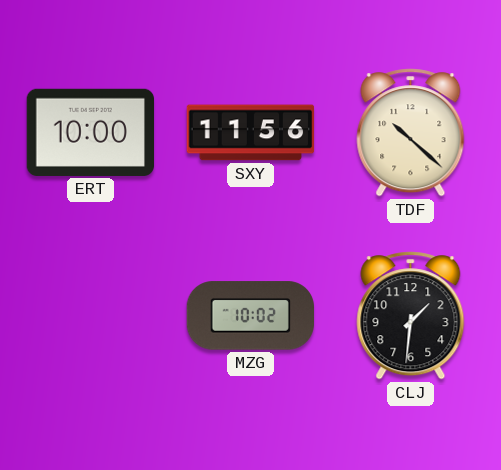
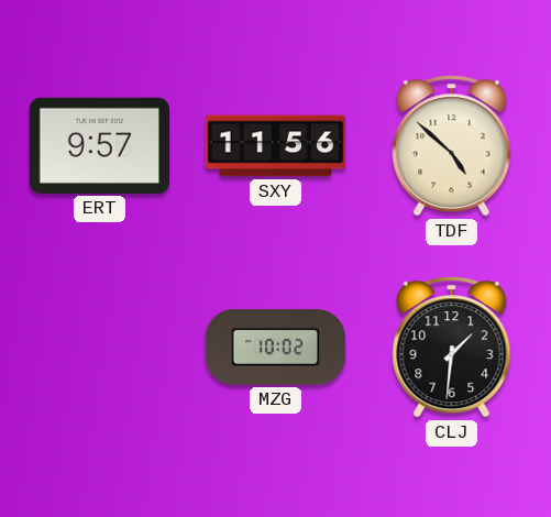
ERT: 10:00 -> 9:57 (99, 145)
TDF: 10:22 -> 4:52 (452, 146)
